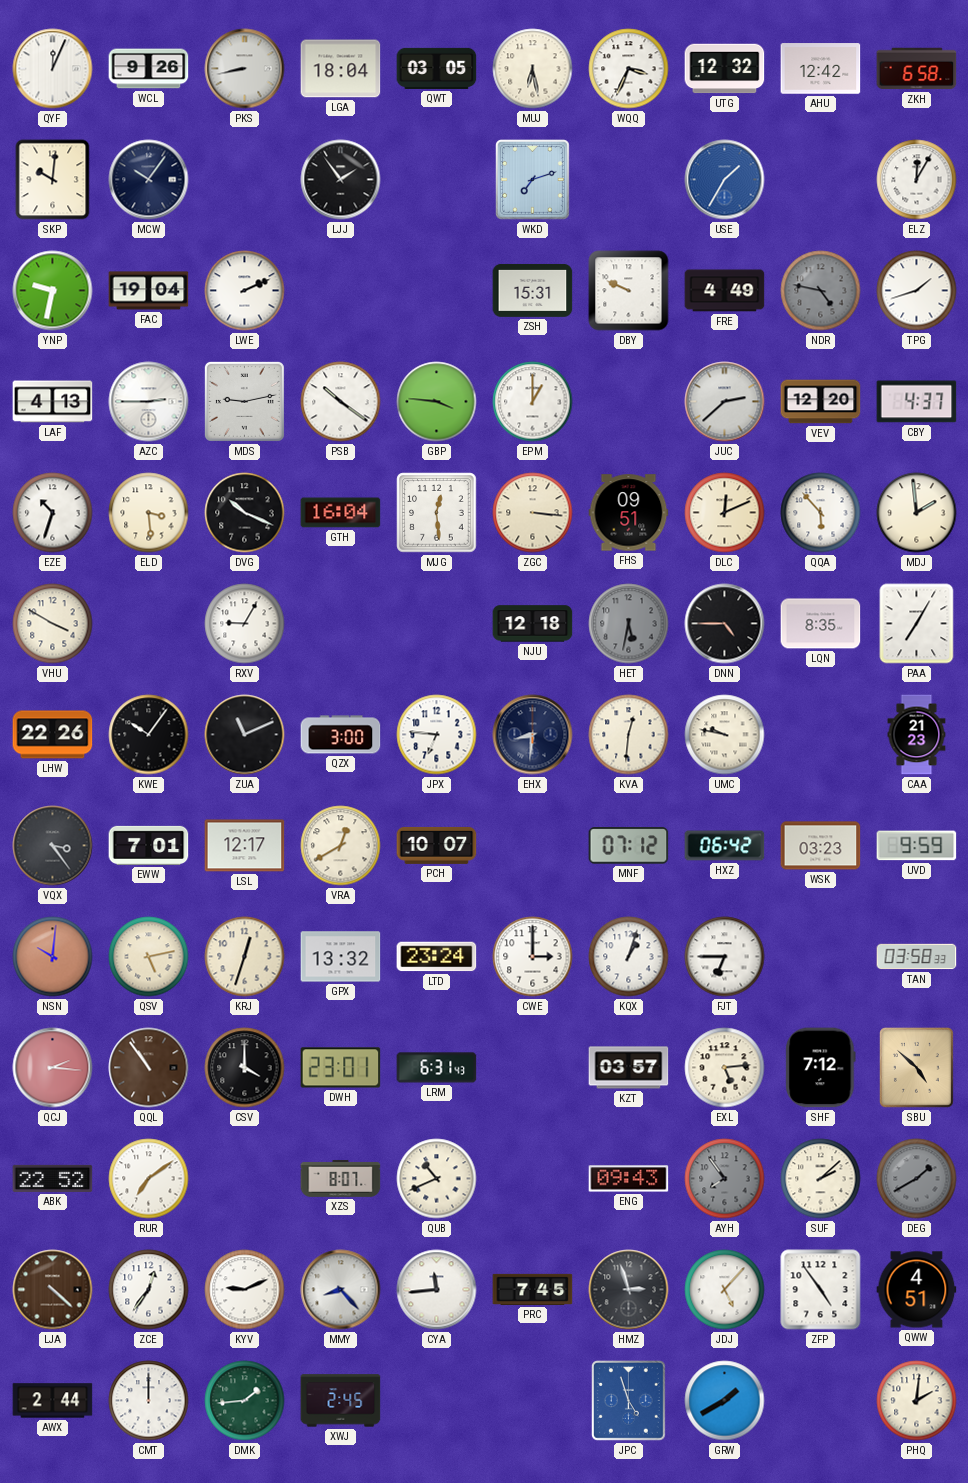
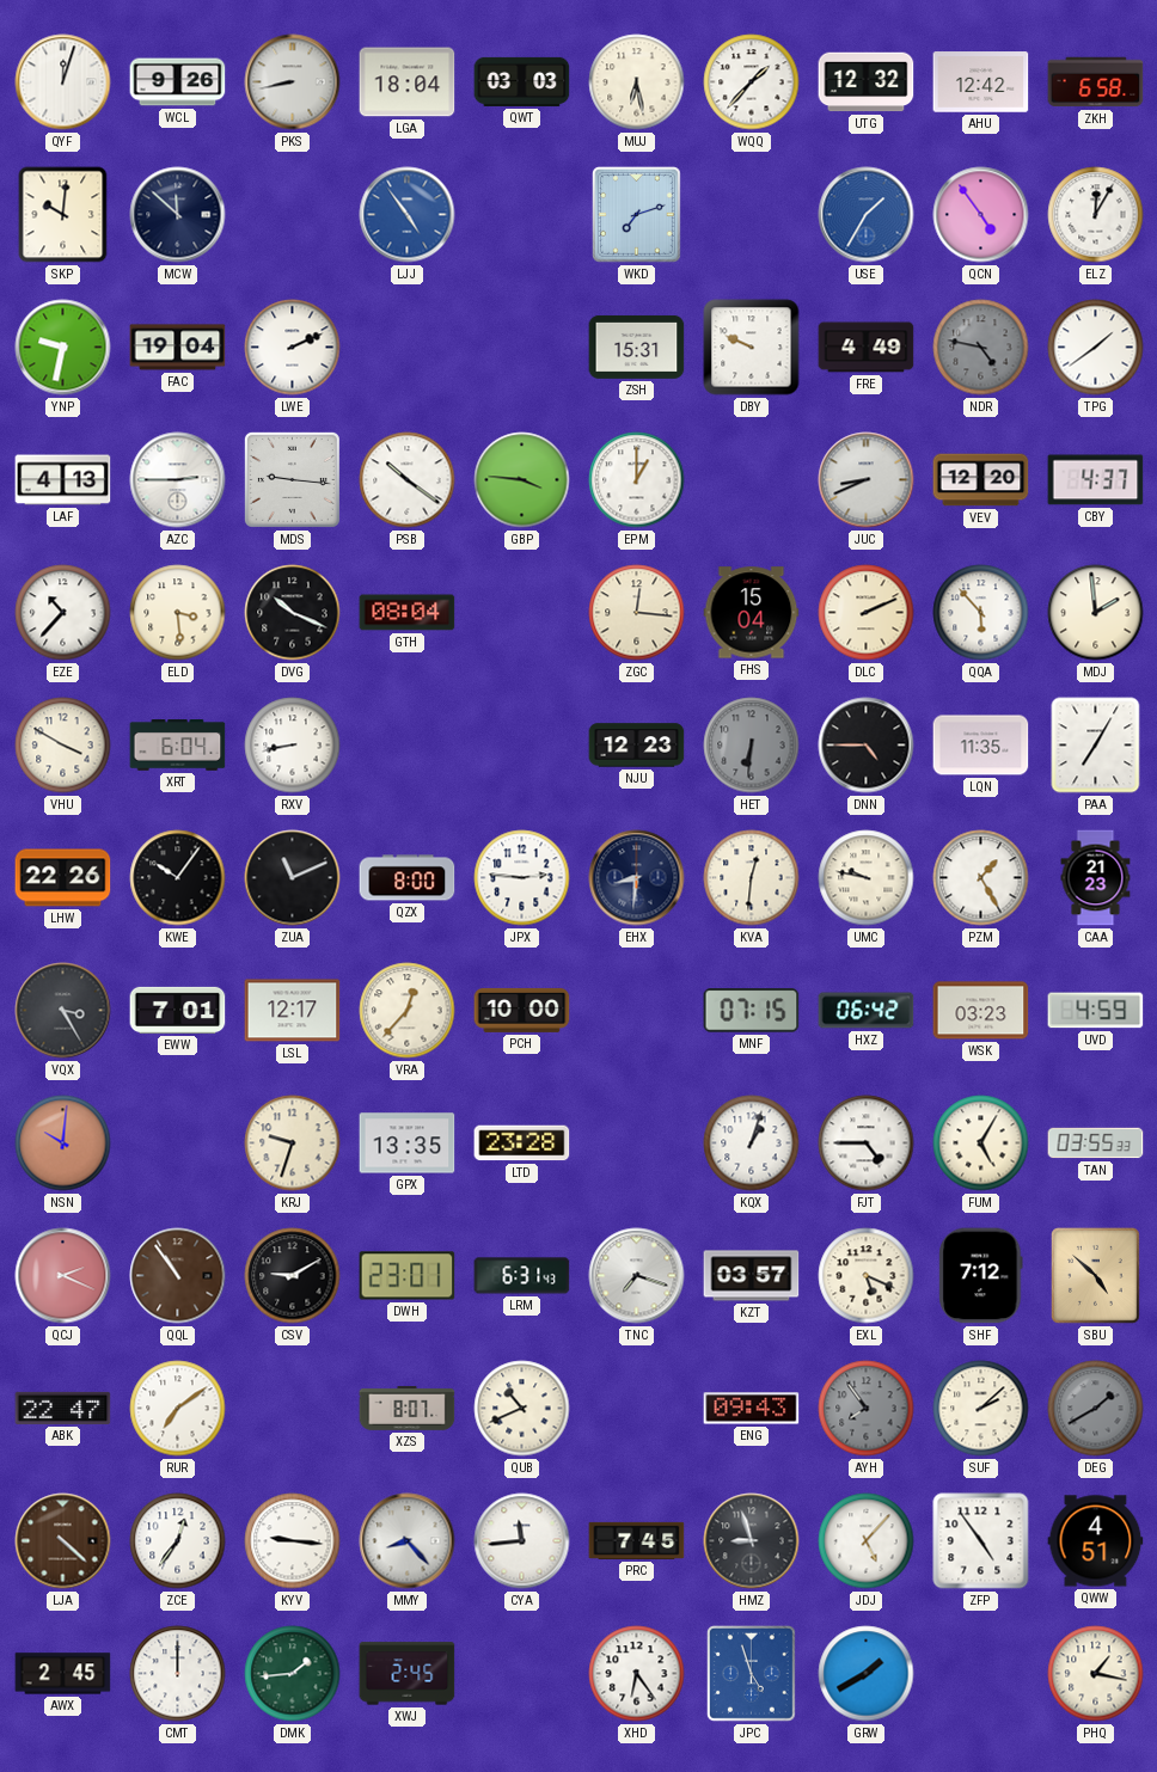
QYF: 12:04 -> 12:03 (63, 82)
QWT: 03:05 -> 03:03 (522, 81)
WQQ: 3:34 -> 1:37 (752, 82)
MCW: 10:06 -> 11:52 (178, 215)
LJJ: 1:54 -> 4:54 (408, 215)
LJJ dial: black -> blue (408, 215)
QCN: none -> 4:54 (981, 215)
TPG: 1:42 -> 1:39 (1096, 348)
MDS: 9:13 -> 9:16 (292, 479)
JUC: 2:38 -> 8:41 (867, 480)
EZE: 10:33 -> 10:37 (63, 613)
GTH: 16:04 -> 08:04 (408, 613)
MJG: 12:29 -> none (437, 513)
ZGC: 3:16 -> 12:16 (637, 613)
FHS: 09:51 -> 15:04 (752, 613)
DLC: 12:11 -> 2:11 (867, 613)
XRT: none -> 6:04 (178, 746)
RXV: 9:05 -> 8:43 (293, 746)
NJU: 12:18 -> 12:23 (637, 746)
HET: 5:32 -> 6:31 (752, 746)
LQN: 8:35 -> 11:35 (981, 746)
QZX: 3:00 -> 8:00 (408, 878)
JPX: 6:46 -> 2:46 (522, 878)
PZM: none -> 1:25 (981, 878)
VQX: 3:24 -> 3:25 (63, 1011)
VRA: 12:40 -> 12:37 (408, 1011)
PCH: 10:07 -> 10:00 (522, 1010)
MNF: 07:12 -> 07:15 (752, 1011)
UVD: 9:59 -> 4:59 (1096, 1011)
QSV: 5:13 -> none (149, 957)
KRJ: 12:33 -> 9:33 (293, 1143)
GPX: 13:32 -> 13:35 (408, 1143)
LTD: 23:24 -> 23:28 (522, 1143)
CWE: 3:00 -> none (533, 957)
FJT: 6:45 -> 4:45 (867, 1143)
FUM: none -> 5:05 (981, 1143)
TAN: 03:58 -> 03:55 (1096, 1143)
QCJ: 2:16 -> 2:19 (63, 1276)
CSV: 4:00 -> 9:10 (293, 1276)
TNC: none -> 7:18 (637, 1276)
EXL: 5:14 -> 5:19 (867, 1276)
ABK: 22:52 -> 22:47 (63, 1408)
KYV: 9:11 -> 9:16 (293, 1541)
HMZ: 2:57 -> 8:57 (752, 1541)
AWX: 2:44 -> 2:45 (63, 1674)
XHD: none -> 6:24 (637, 1674)
PHQ: 2:01 -> 1:17 (1096, 1674)
